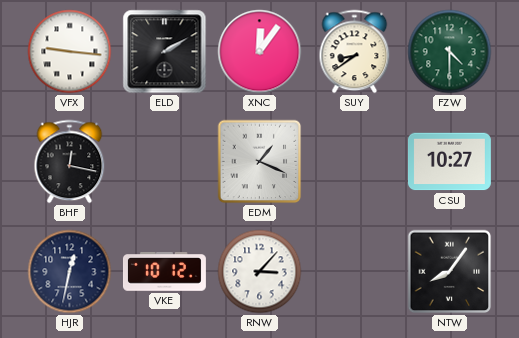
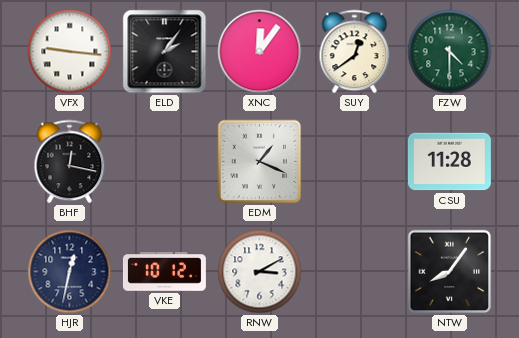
ELD: 2:10 -> 2:06 (165, 52)
SUY: 8:39 -> 12:39 (355, 52)
CSU: 10:27 -> 11:28 (449, 162)
RNW: 3:07 -> 3:10 (260, 272)
